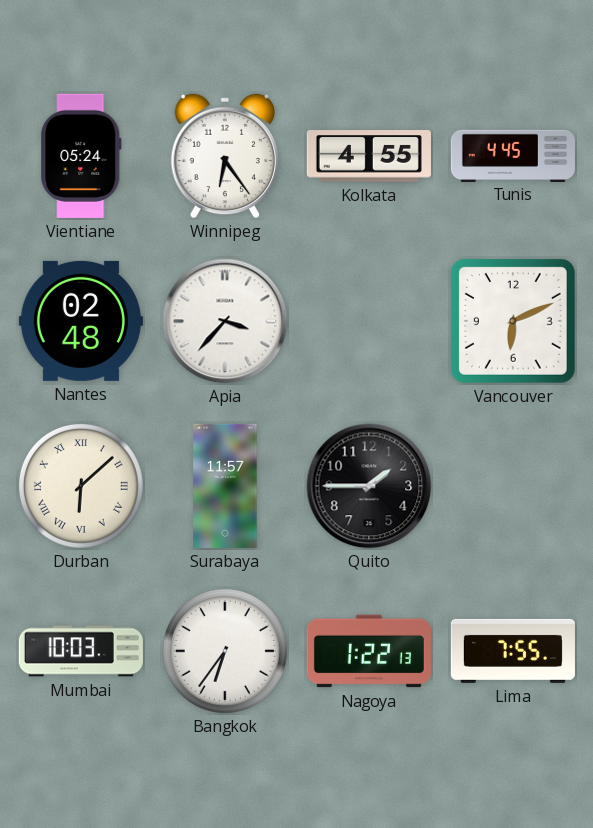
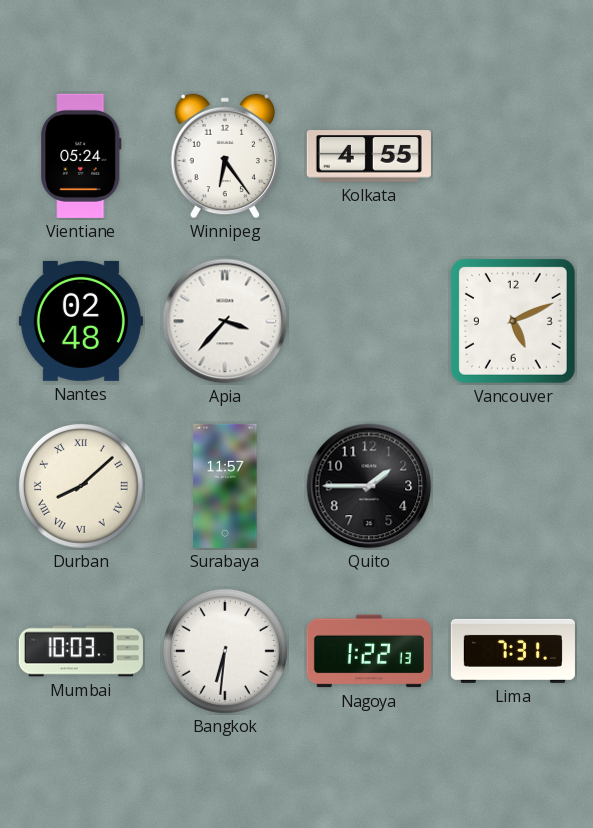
Tunis: 4:45 -> none (513, 155)
Vancouver: 6:11 -> 5:11 (513, 321)
Durban: 6:08 -> 8:08 (81, 486)
Bangkok: 6:36 -> 6:31 (225, 651)
Lima: 7:55 -> 7:31 (513, 651)
